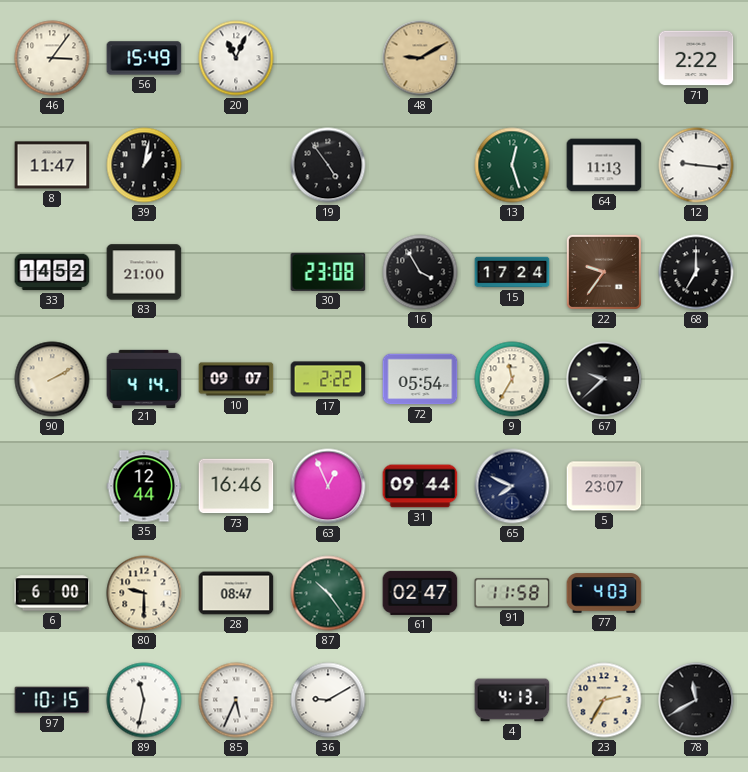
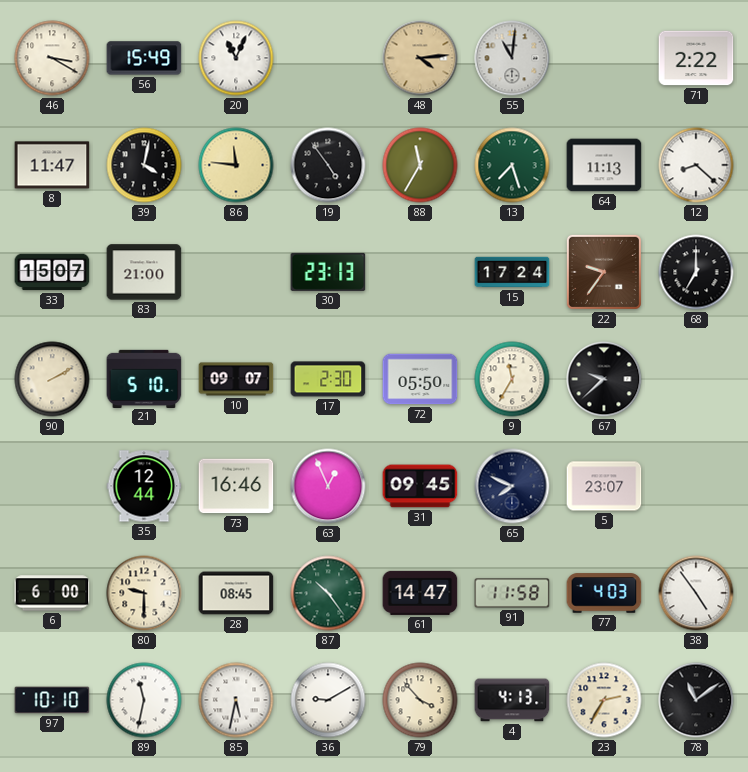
46: 3:06 -> 3:20 (52, 58)
48: 9:10 -> 4:14 (420, 58)
55: none -> 11:01 (512, 58)
39: 1:02 -> 4:02 (144, 165)
86: none -> 11:46 (236, 165)
88: none -> 11:35 (420, 165)
13: 12:27 -> 7:27 (512, 165)
12: 9:16 -> 8:22 (696, 165)
33: 14:52 -> 15:07 (52, 272)
30: 23:08 -> 23:13 (328, 272)
16: 3:55 -> none (420, 272)
21: 4:14 -> 5:10 (144, 378)
17: 2:22 -> 2:30 (328, 379)
72: 05:54 -> 05:50 (420, 379)
31: 09:44 -> 09:45 (420, 486)
28: 08:47 -> 08:45 (236, 593)
61: 02:47 -> 14:47 (420, 593)
38: none -> 4:54 (696, 593)
97: 10:15 -> 10:10 (52, 700)
85: 5:34 -> 5:32 (236, 700)
79: none -> 3:53 (420, 700)
78: 11:40 -> 11:09 (696, 700)
